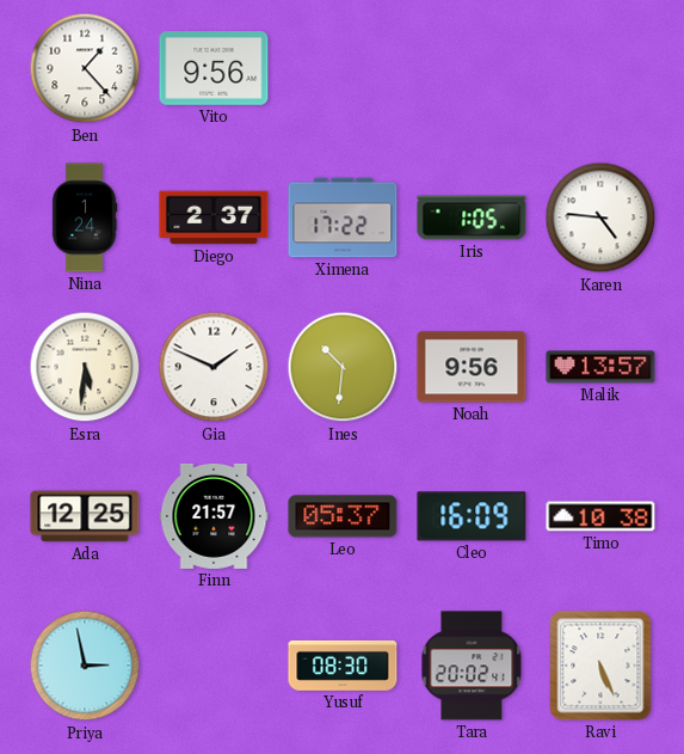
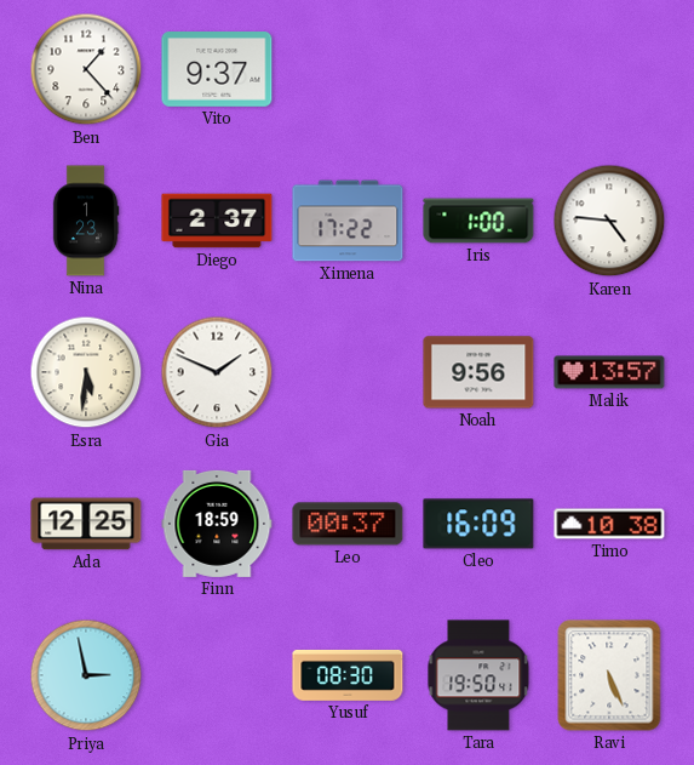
Vito: 9:56 -> 9:37 (217, 70)
Nina: 1:24 -> 1:23 (86, 221)
Iris: 1:05 -> 1:00 (478, 221)
Ines: 10:31 -> none (343, 367)
Finn: 21:57 -> 18:59 (217, 524)
Leo: 05:37 -> 00:37 (348, 524)
Tara: 20:02 -> 19:50 (478, 675)
